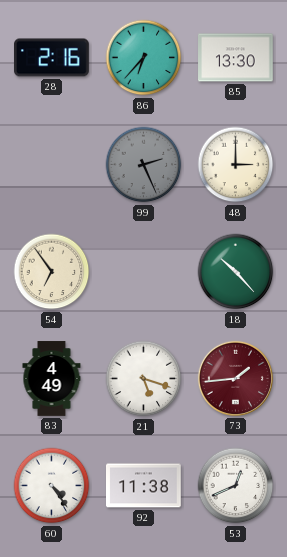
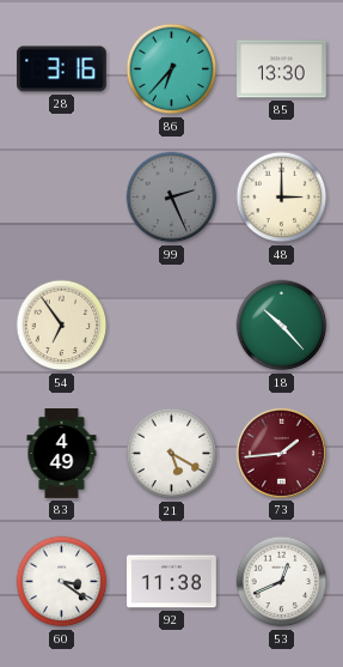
28: 2:16 -> 3:16 (62, 69)
21: 5:18 -> 5:20 (172, 454)
60: 4:24 -> 3:21 (62, 582)
